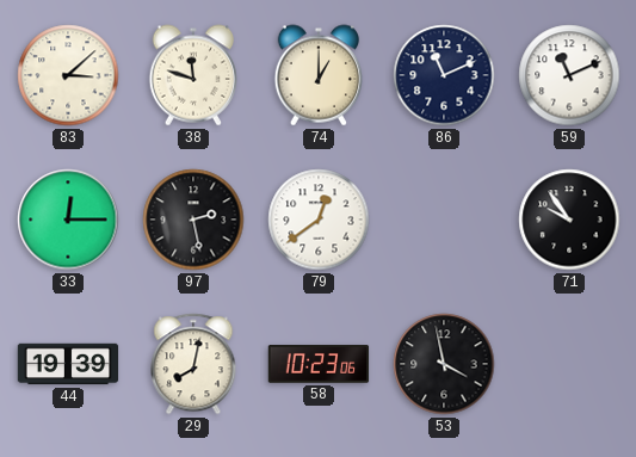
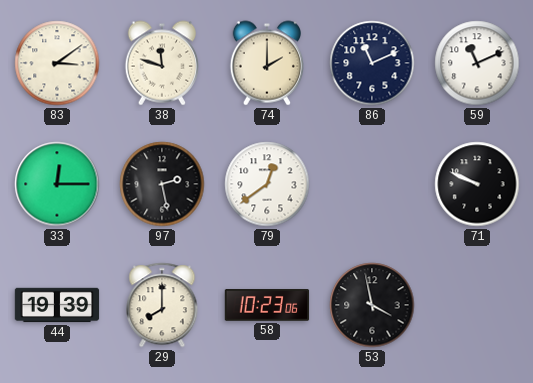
83: 3:08 -> 3:09 (57, 63)
74: 1:00 -> 2:00 (266, 63)
71: 9:54 -> 9:49 (477, 184)
29: 8:02 -> 8:00 (162, 305)
